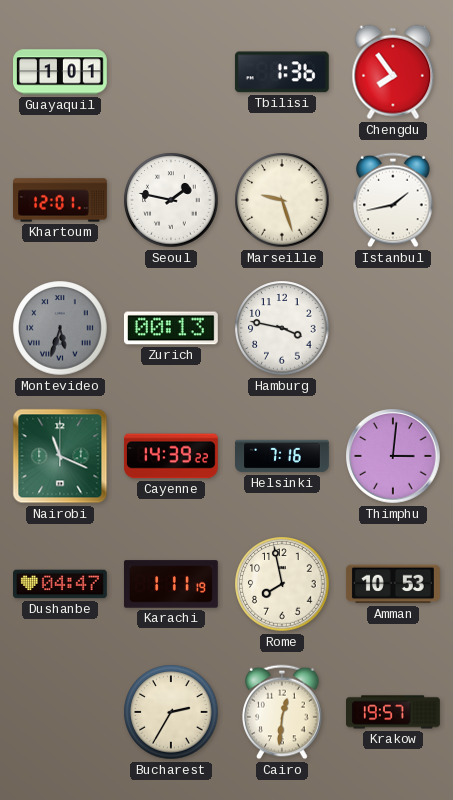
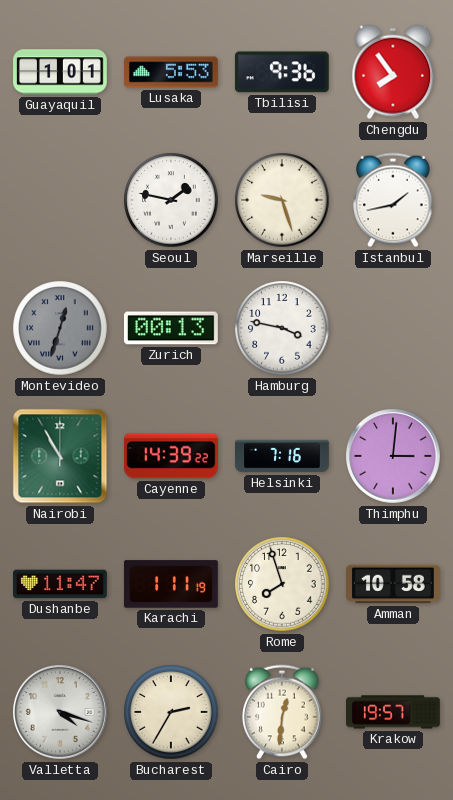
Lusaka: none -> 5:53 (171, 72)
Tbilisi: 1:36 -> 9:36 (282, 72)
Khartoum: 12:01 -> none (61, 200)
Montevideo: 5:33 -> 12:33 (60, 328)
Nairobi: 11:19 -> 10:55 (60, 456)
Dushanbe: 04:47 -> 11:47 (61, 584)
Rome: 7:58 -> 7:57 (282, 584)
Amman: 10:53 -> 10:58 (393, 584)
Valletta: none -> 4:18 (61, 713)
